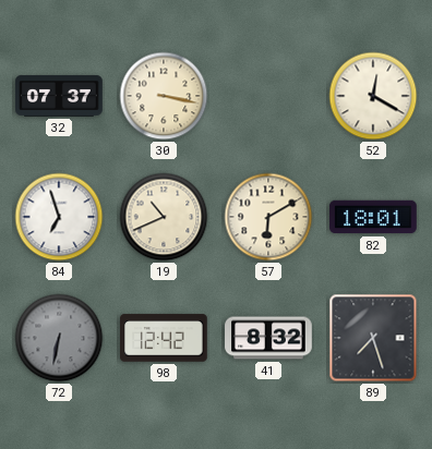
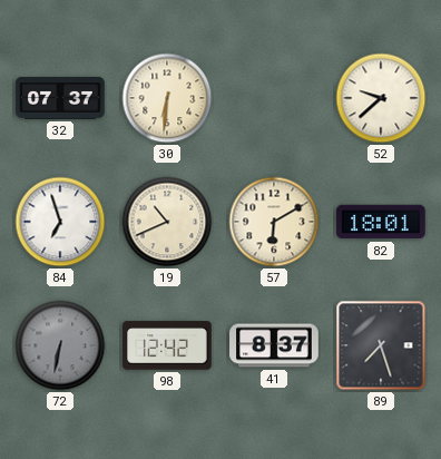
30: 3:17 -> 6:31 (167, 98)
52: 12:20 -> 9:38 (381, 98)
41: 8:32 -> 8:37 (274, 345)
